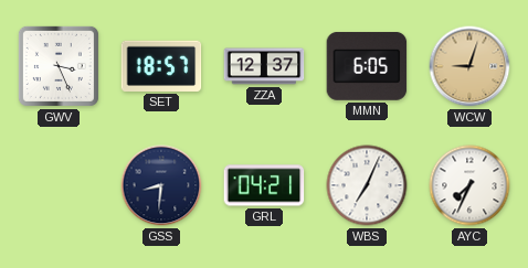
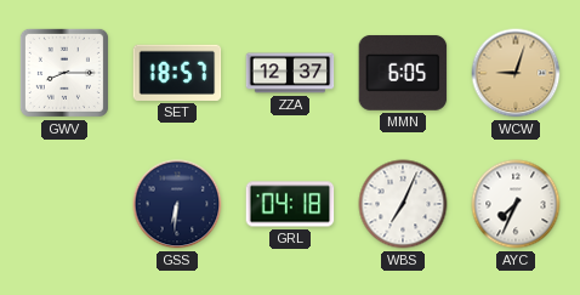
GWV: 3:26 -> 8:15 (64, 73)
GSS: 8:31 -> 6:31 (177, 204)
GRL: 04:21 -> 04:18 (290, 204)
